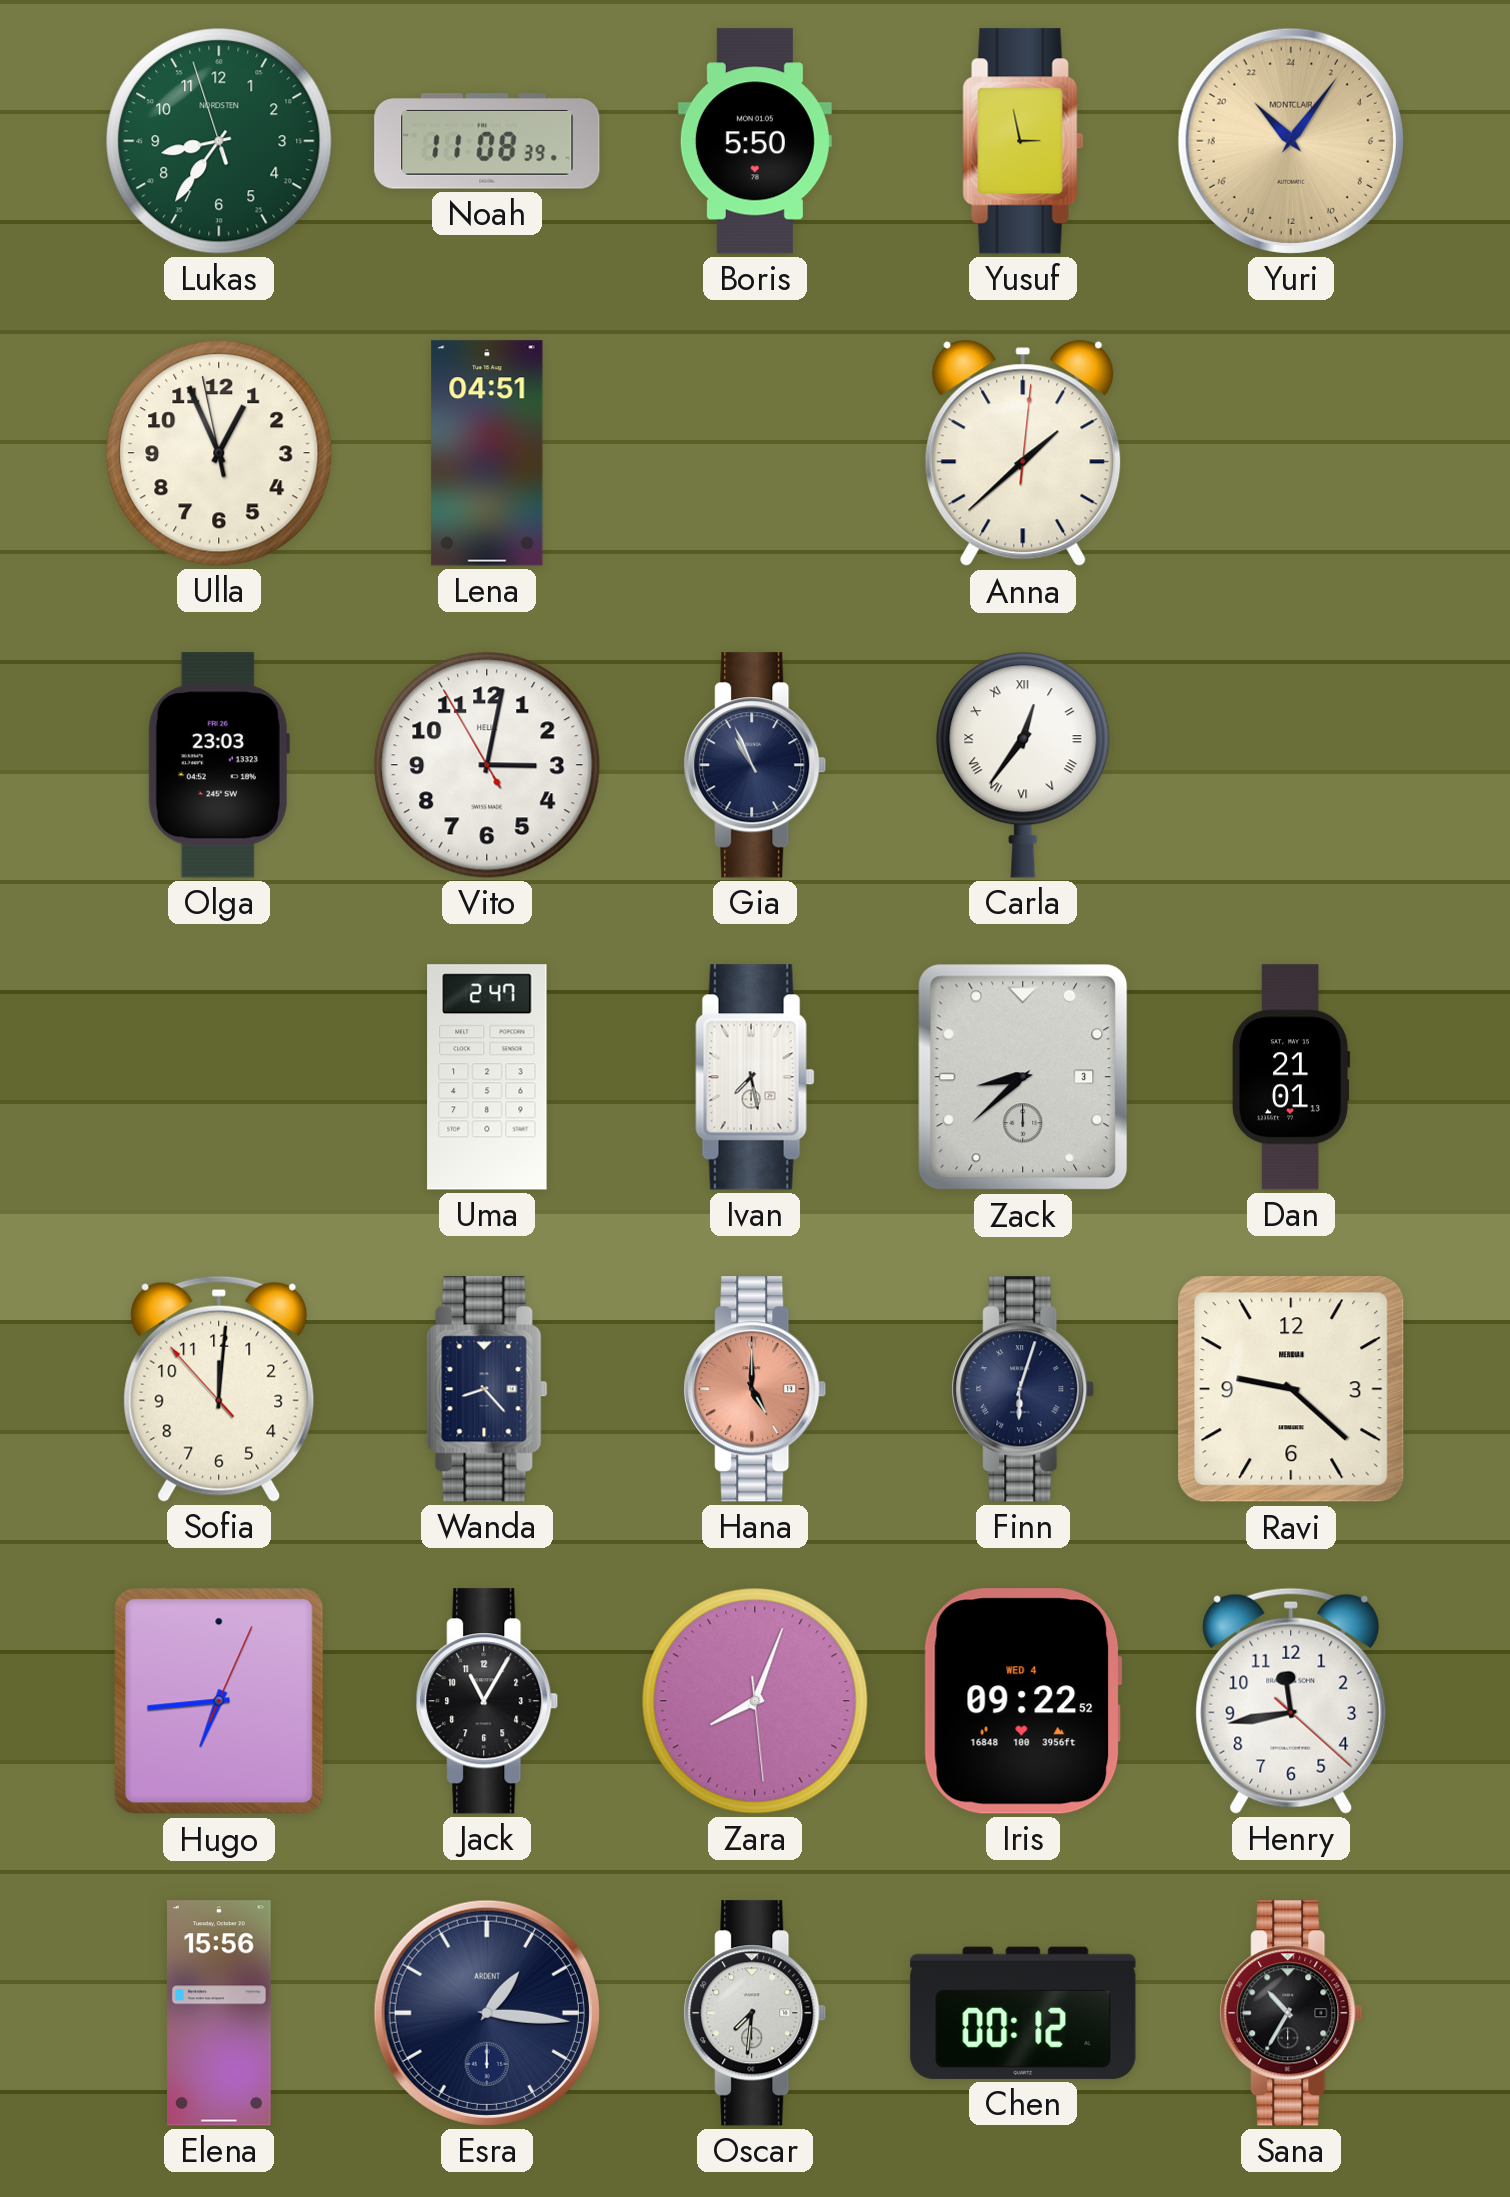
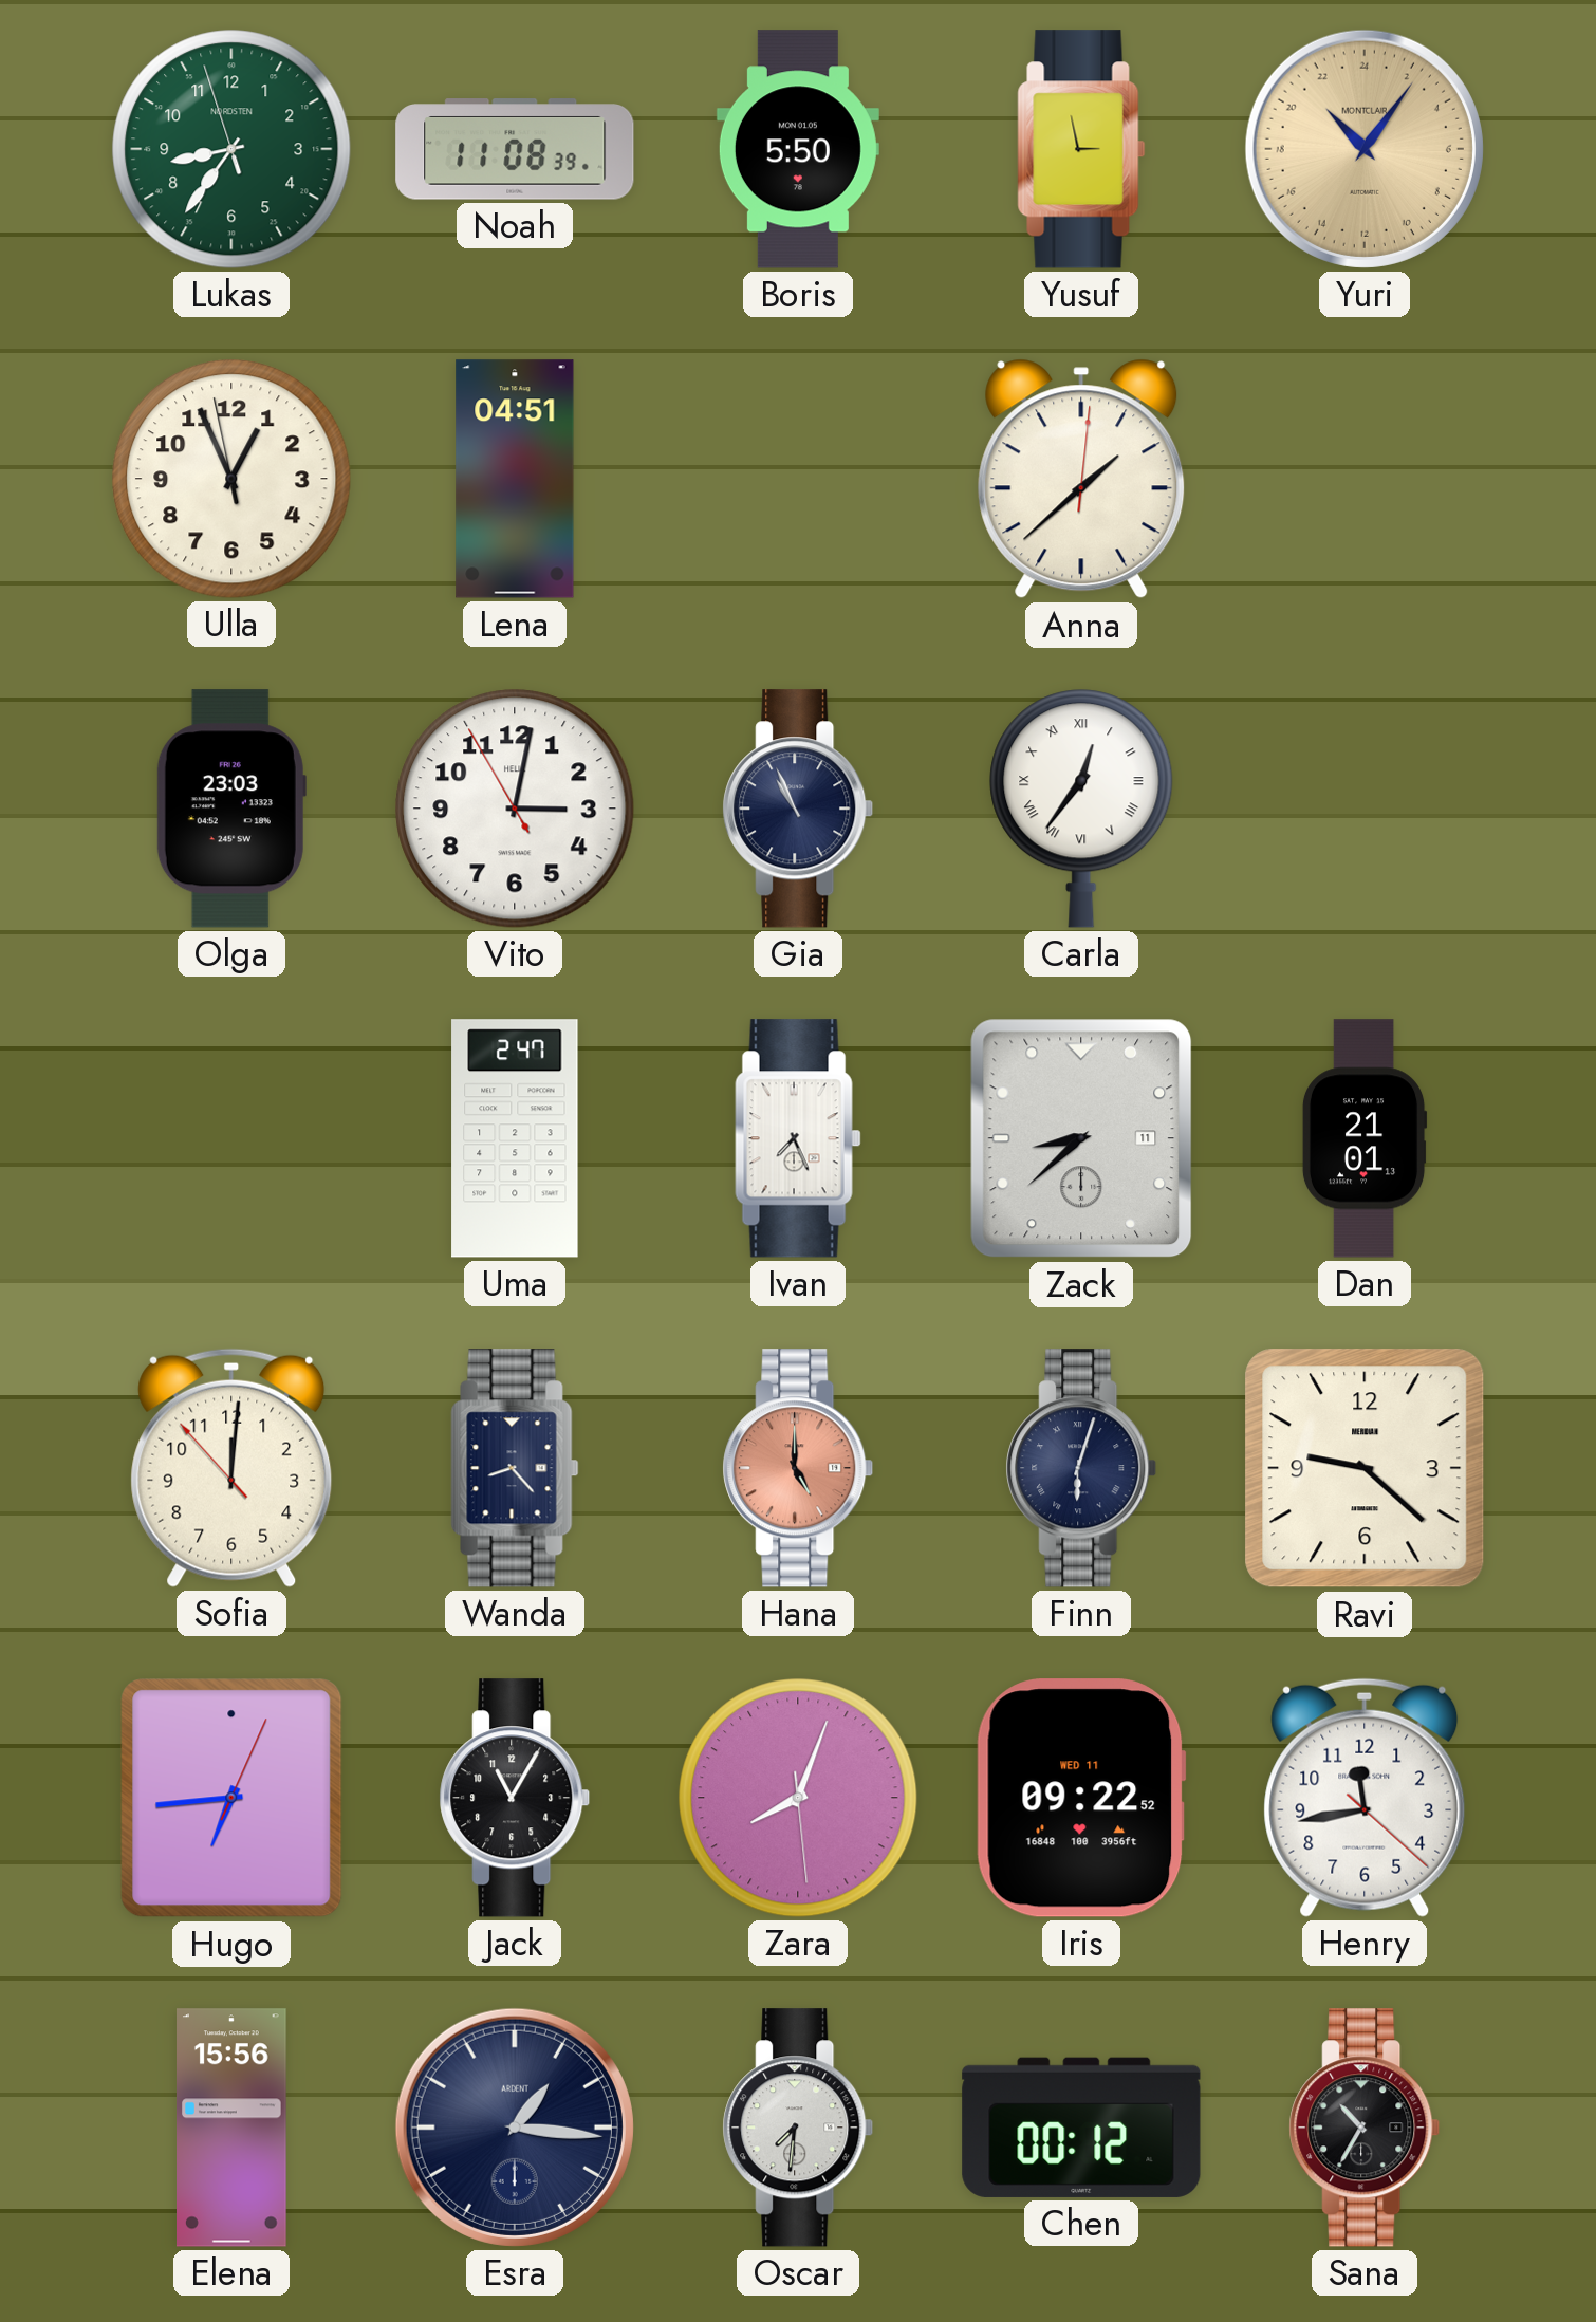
Ivan: 7:28 -> 7:26 (798, 1138)
Zack date: 3 -> 11 (1081, 1138)
Iris date: WED 4 -> WED 11 (1081, 1798)
